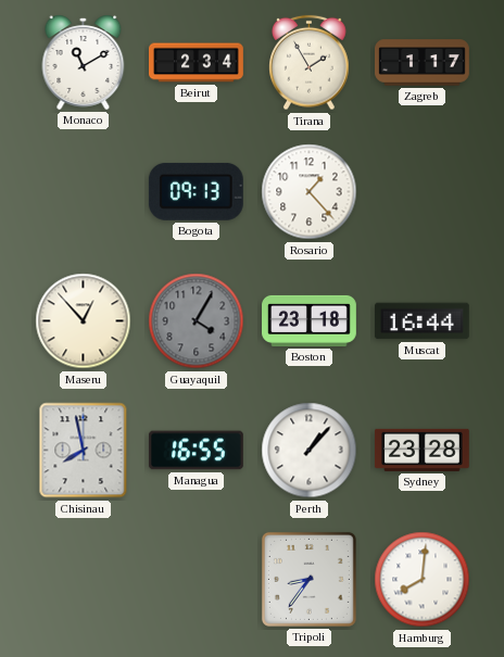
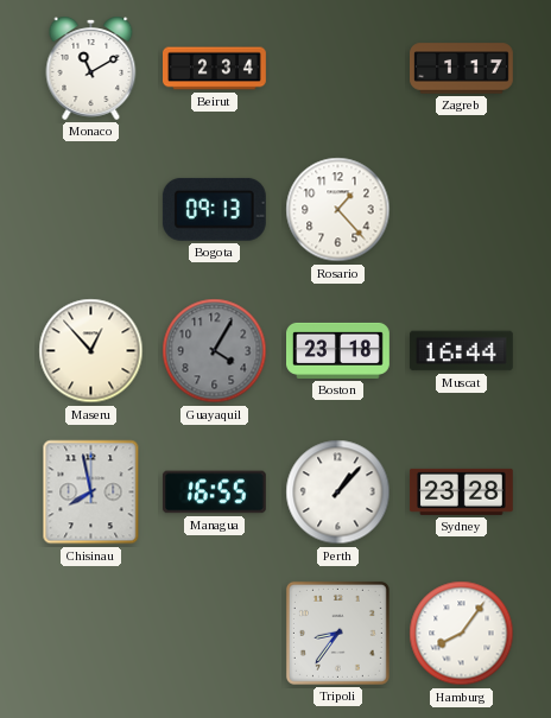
Tirana: 1:55 -> none (310, 63)
Hamburg: 8:01 -> 8:06 (462, 634)
